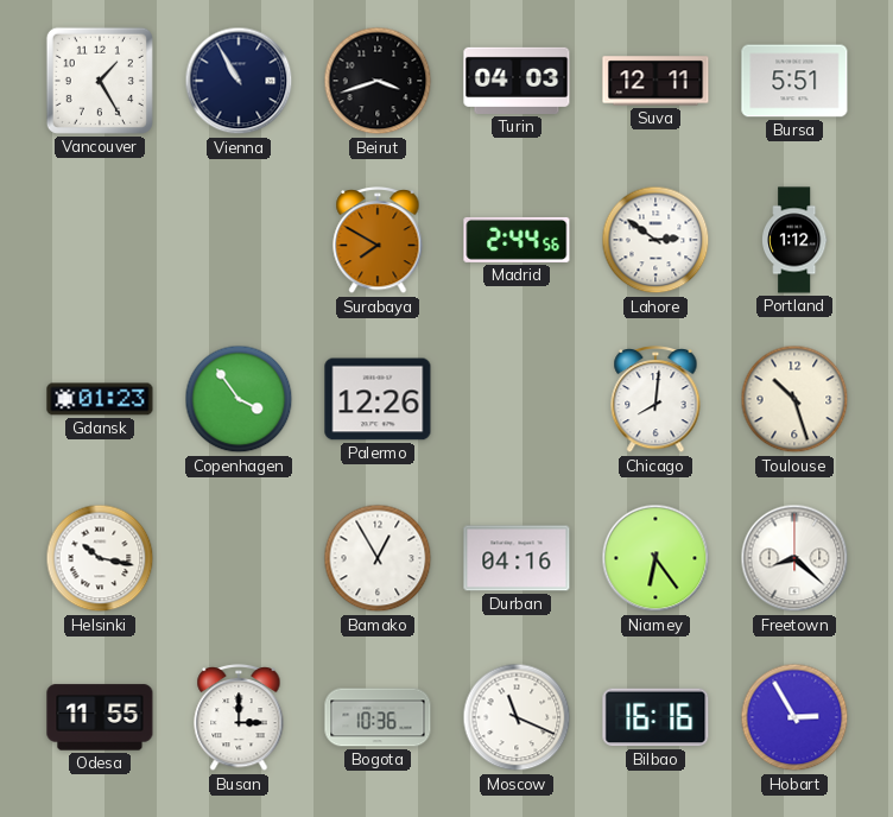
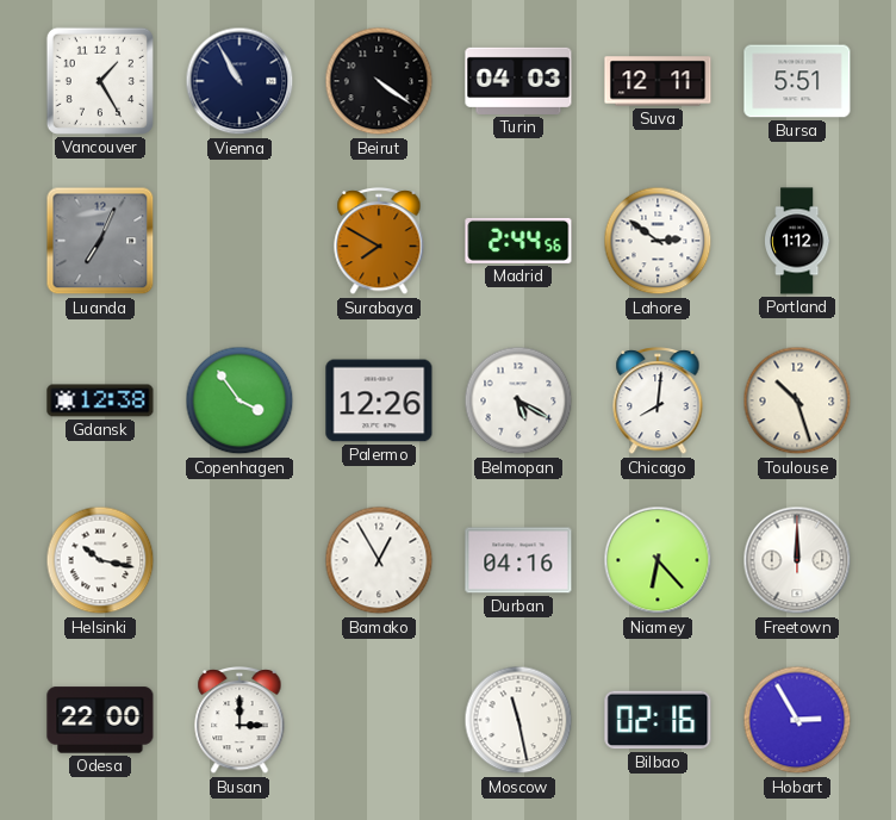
Beirut: 3:42 -> 4:21 (379, 81)
Luanda: none -> 7:04 (100, 241)
Gdansk: 01:23 -> 12:38 (100, 400)
Belmopan: none -> 5:20 (518, 400)
Niamey: 6:24 -> 6:23 (658, 560)
Freetown: 8:22 -> 12:00 (797, 560)
Odesa: 11:55 -> 22:00 (100, 720)
Bogota: 10:36 -> none (378, 717)
Moscow: 11:19 -> 11:28 (518, 720)
Bilbao: 16:16 -> 02:16 (658, 720)
